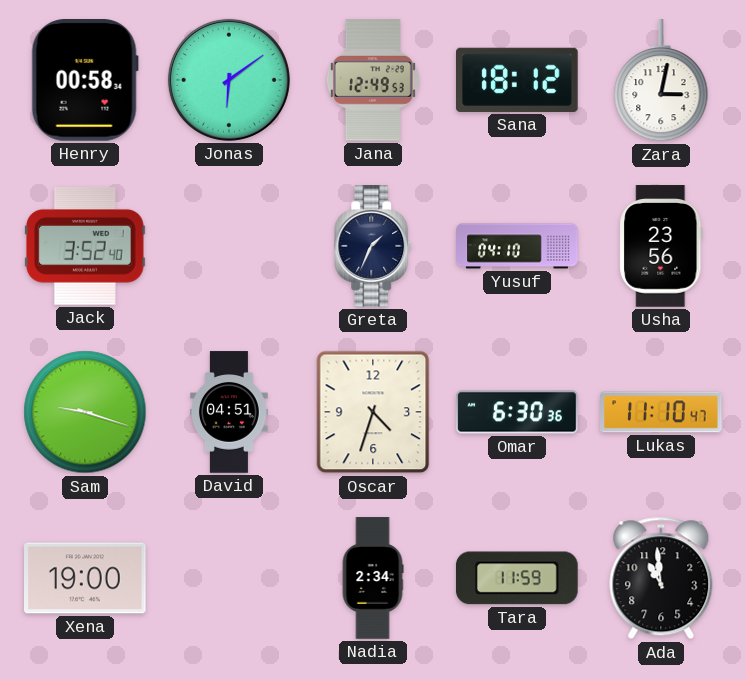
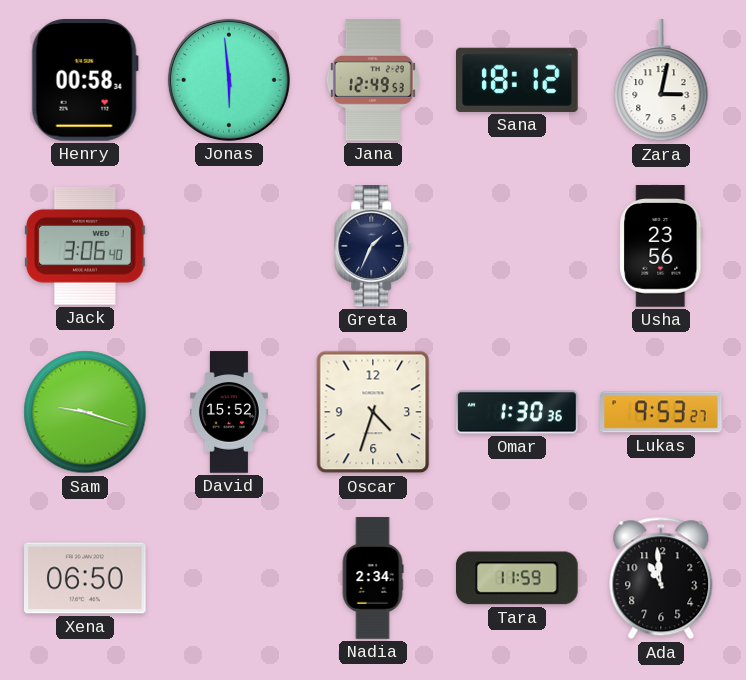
Jonas: 6:09 -> 5:59 (229, 80)
Jack: 3:52 -> 3:06 (86, 246)
Yusuf: 04:10 -> none (517, 246)
David: 04:51 -> 15:52 (230, 412)
Omar: 6:30 -> 1:30 (517, 412)
Lukas: 11:10 -> 9:53 (661, 412)
Xena: 19:00 -> 06:50 (86, 578)
